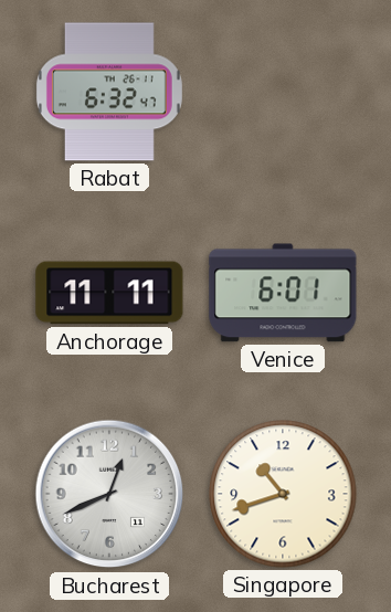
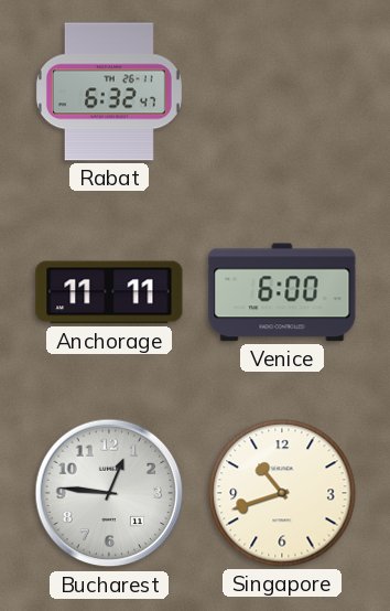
Venice: 6:01 -> 6:00 (282, 292)
Bucharest: 12:41 -> 12:46 (109, 493)
